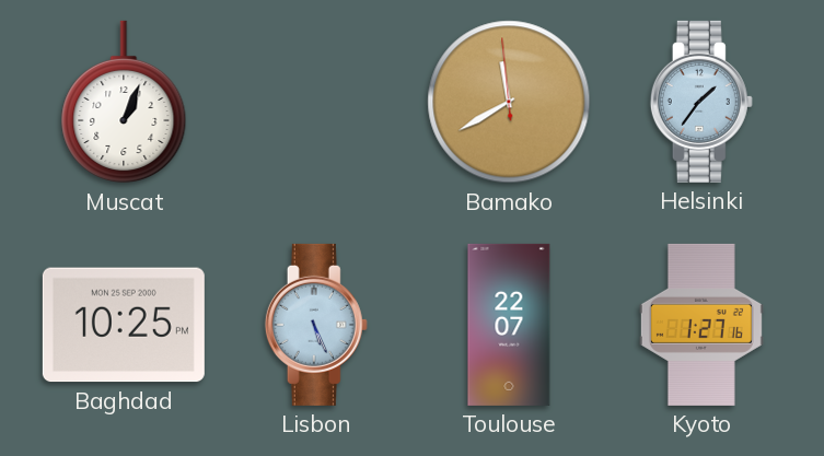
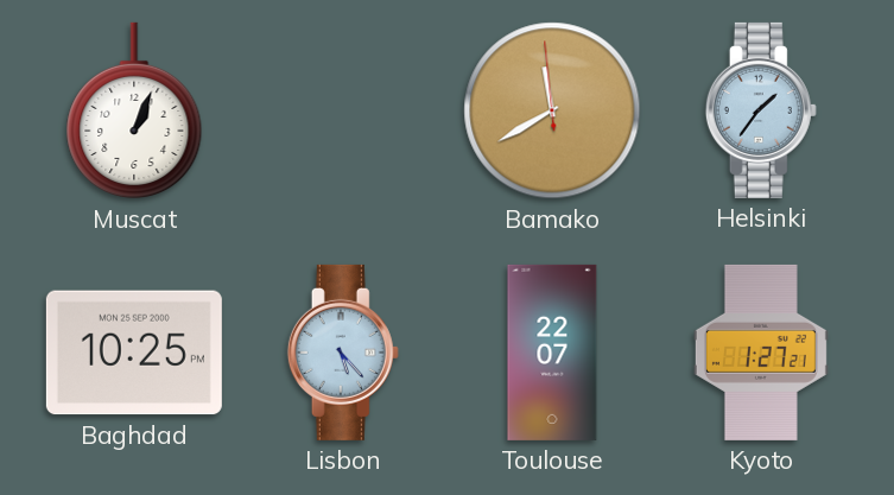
Lisbon: 5:26 -> 5:23 (343, 353)
Kyoto: 1:27:16 -> 1:27:21 (761, 353)
